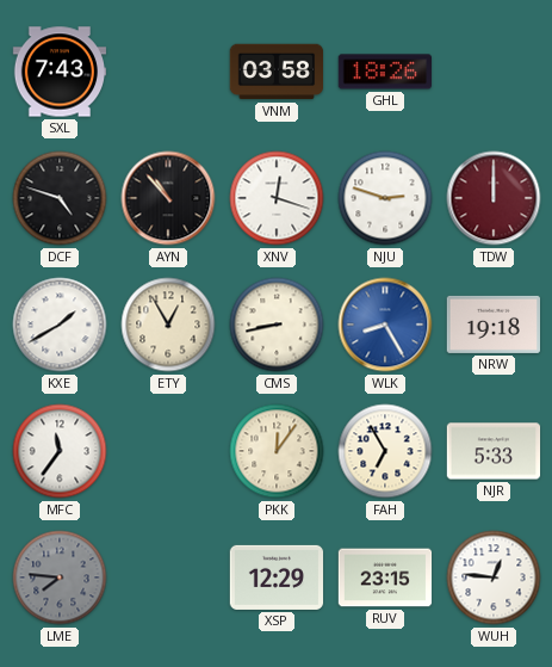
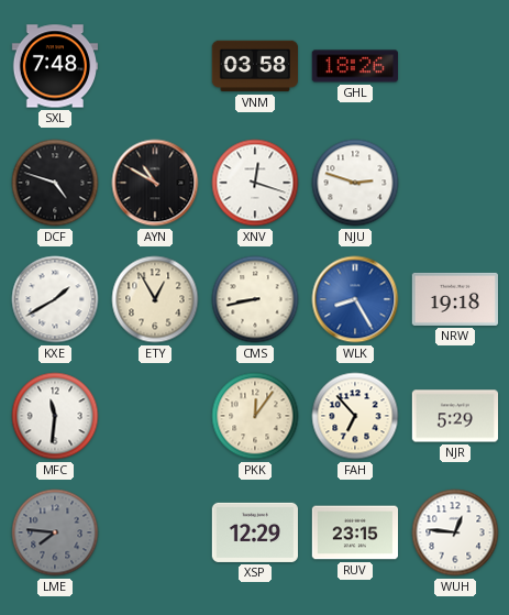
SXL: 7:43 -> 7:48 (55, 66)
AYN: 10:53 -> 10:50 (155, 183)
TDW: 12:00 -> none (494, 198)
MFC: 11:36 -> 11:31 (55, 416)
FAH: 6:55 -> 6:53 (355, 416)
NJR: 5:33 -> 5:29 (455, 416)
